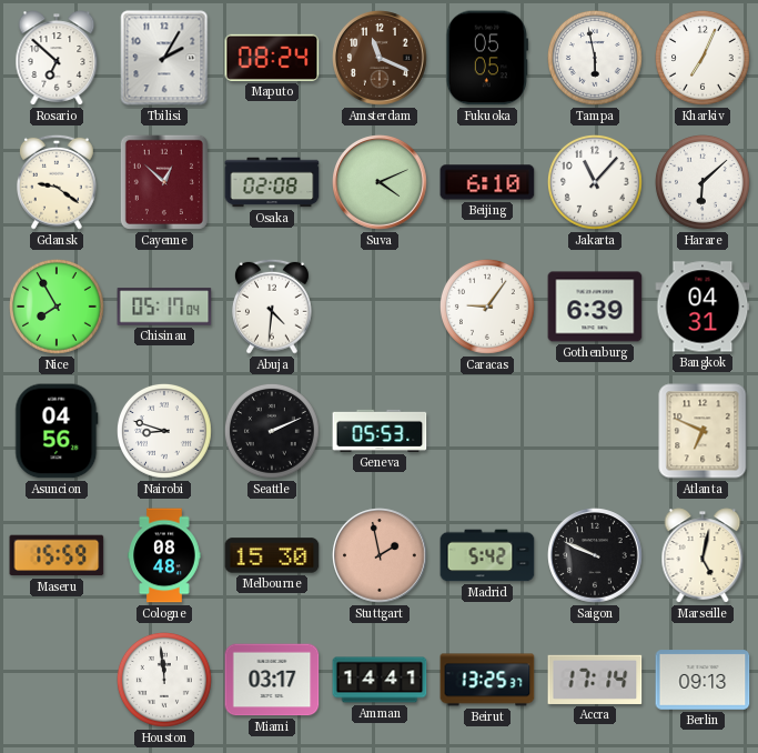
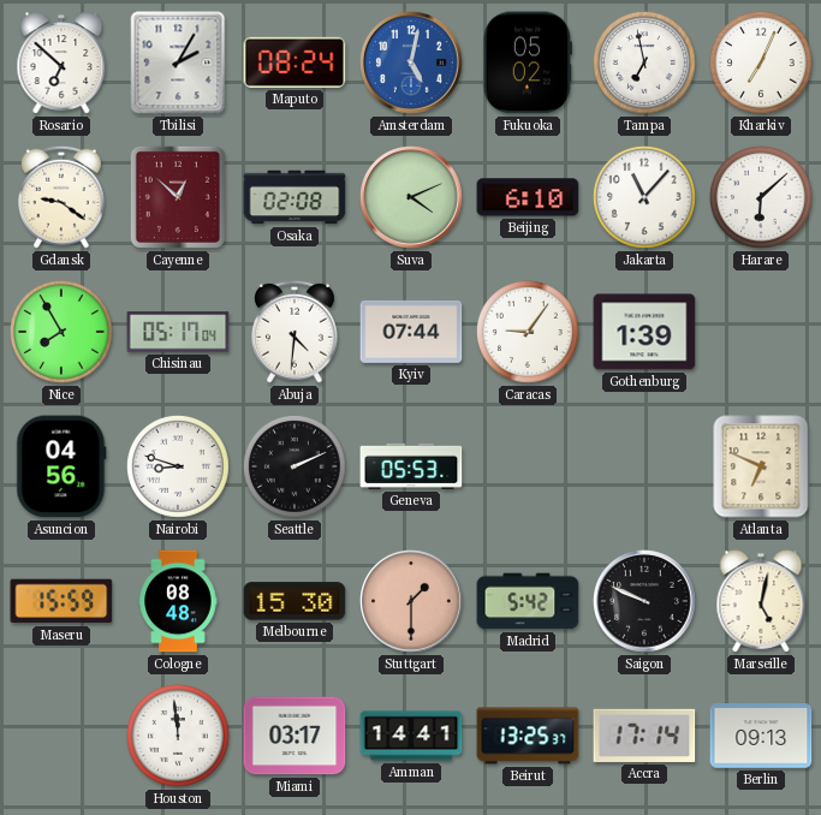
Amsterdam: 11:19 -> 5:02 (411, 63)
Amsterdam dial: brown -> blue (411, 63)
Fukuoka: 05:05 -> 05:02 (528, 63)
Tampa: 5:58 -> 6:58 (646, 64)
Kyiv: none -> 07:44 (411, 332)
Gothenburg: 6:39 -> 1:39 (644, 332)
Bangkok: 04:31 -> none (703, 307)
Stuttgart: 1:58 -> 1:30 (411, 601)
